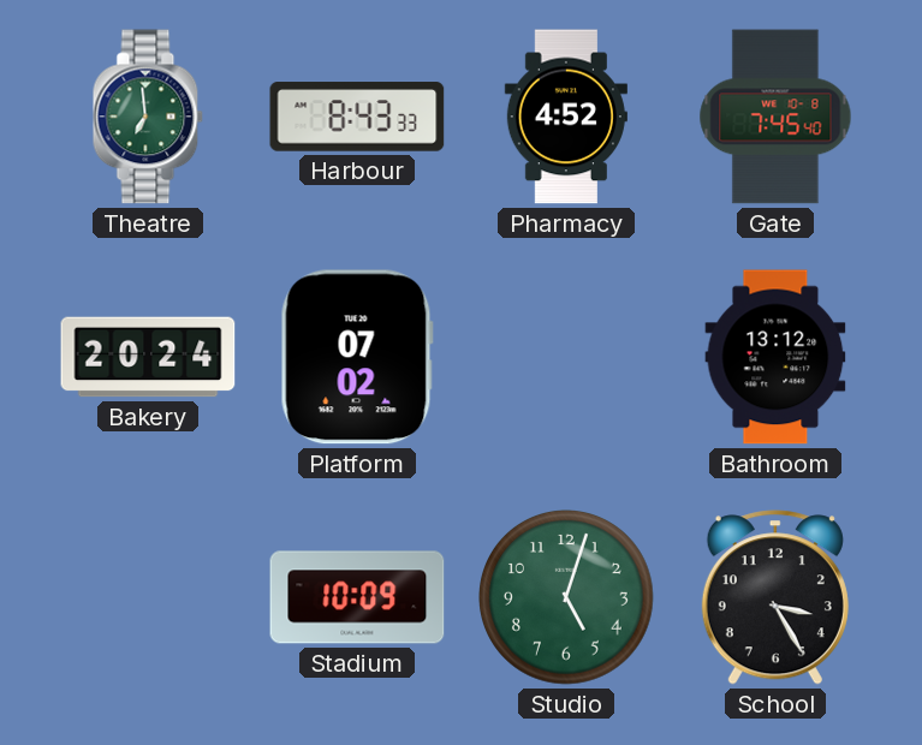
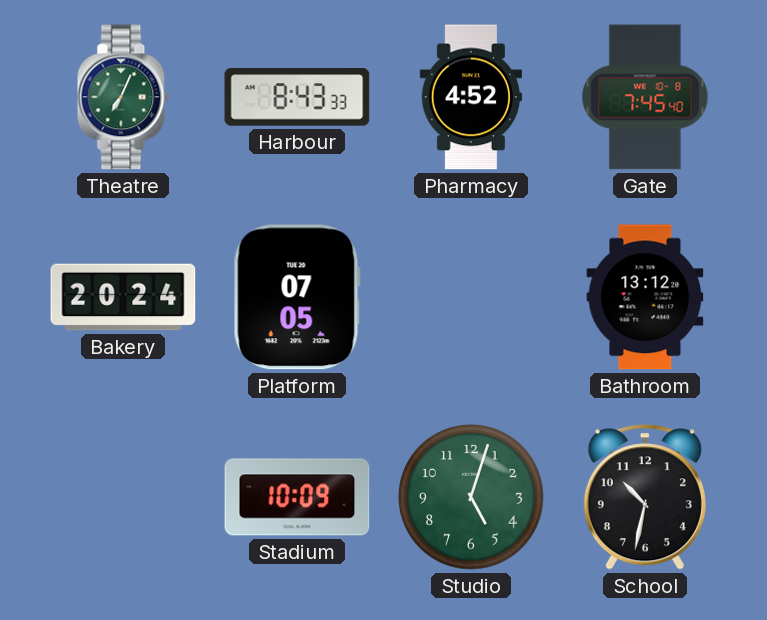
Theatre: 6:59 -> 7:04 (123, 97)
Platform: 07:02 -> 07:05 (297, 297)
School: 3:25 -> 10:32 (645, 497)
